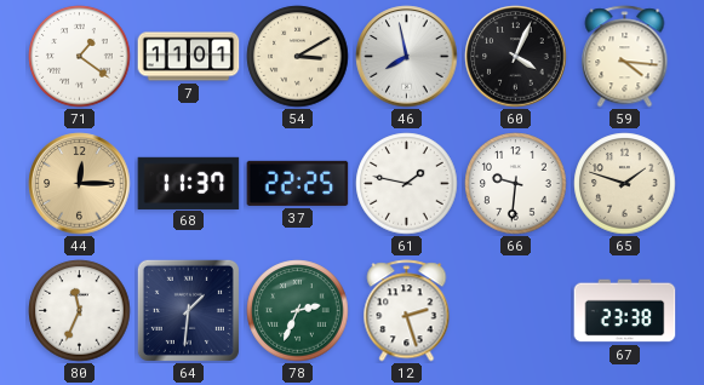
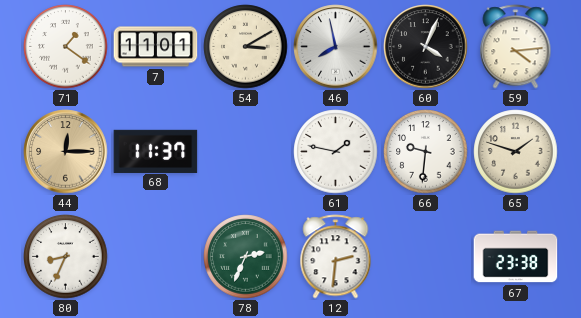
59: 4:16 -> 4:14 (516, 47)
37: 22:25 -> none (298, 183)
80: 11:34 -> 8:34 (66, 257)
64: 1:31 -> none (188, 310)
12: 2:27 -> 2:31 (336, 257)
